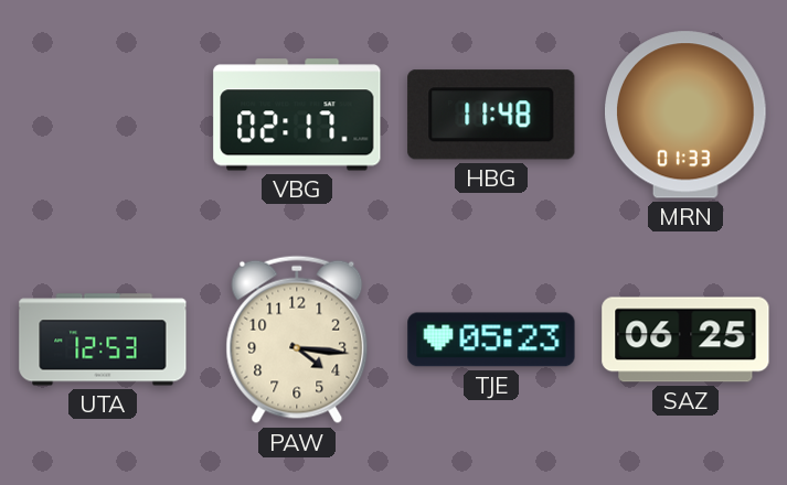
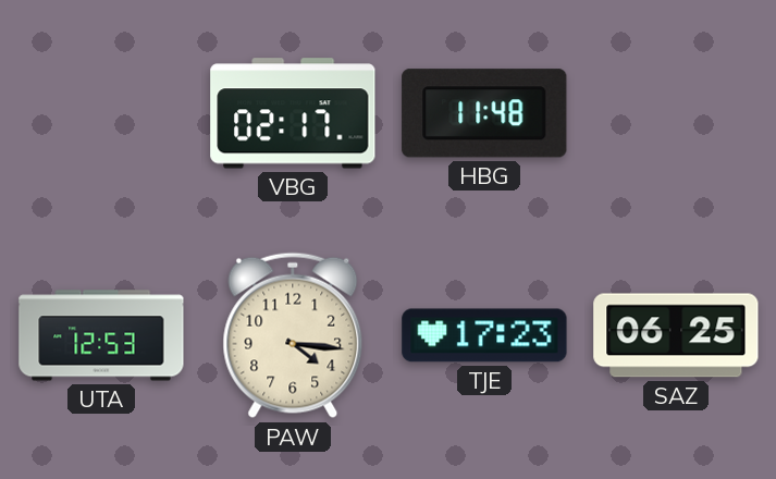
MRN: 01:33 -> none (687, 115)
TJE: 05:23 -> 17:23 (484, 335)
